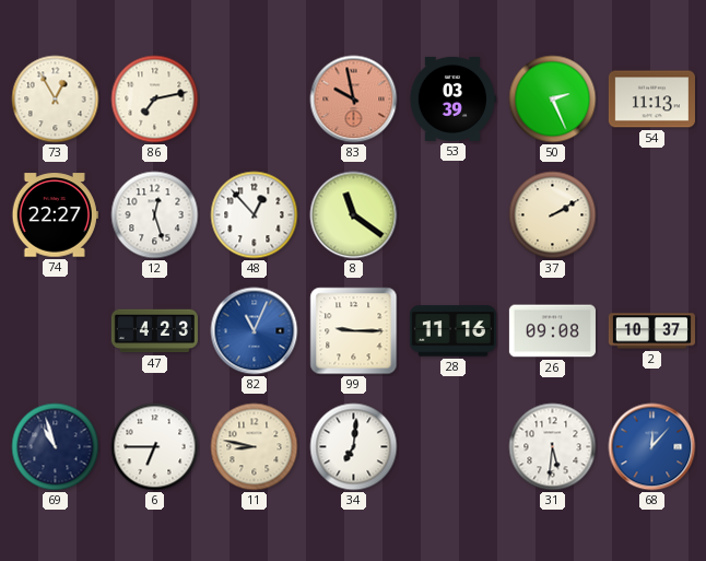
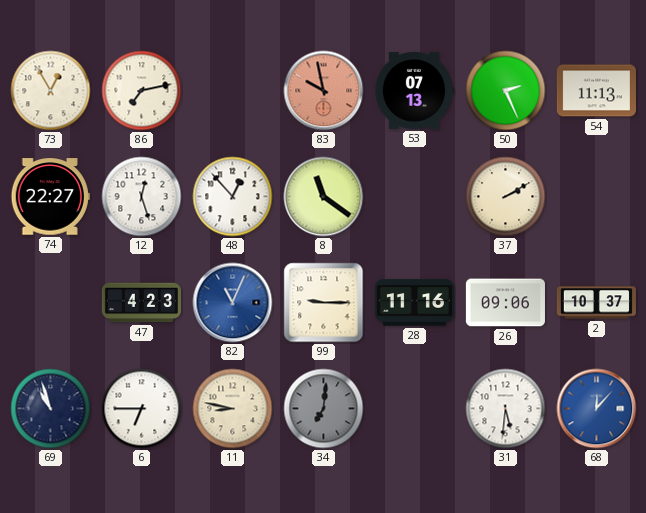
53: 03:39 -> 07:13 (414, 90)
26: 09:08 -> 09:06 (505, 303)
34 dial: white -> grey (324, 409)
